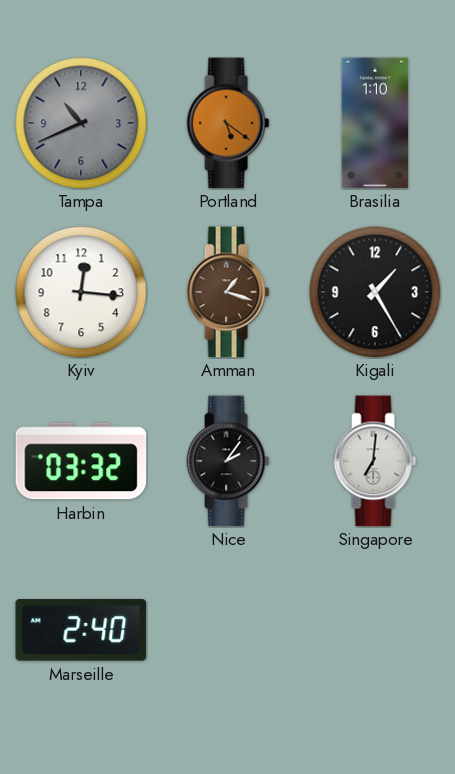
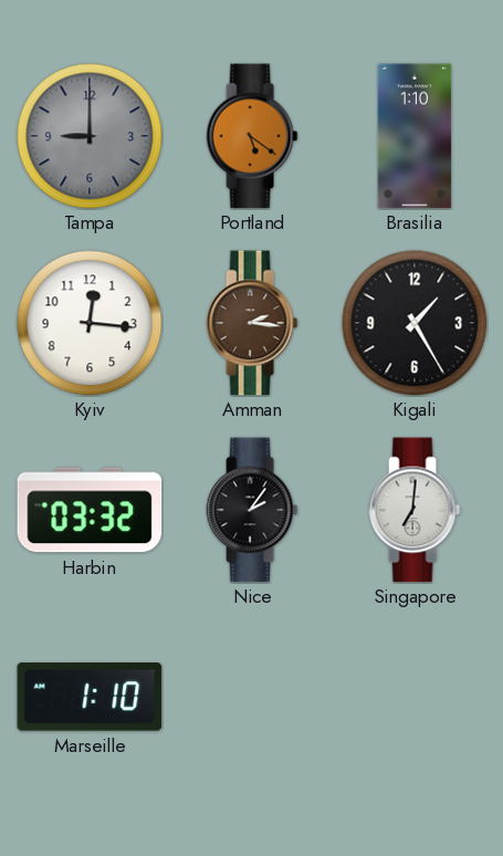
Tampa: 10:41 -> 9:00 (90, 136)
Amman: 1:18 -> 2:16 (252, 323)
Marseille: 2:40 -> 1:10 (90, 697)
